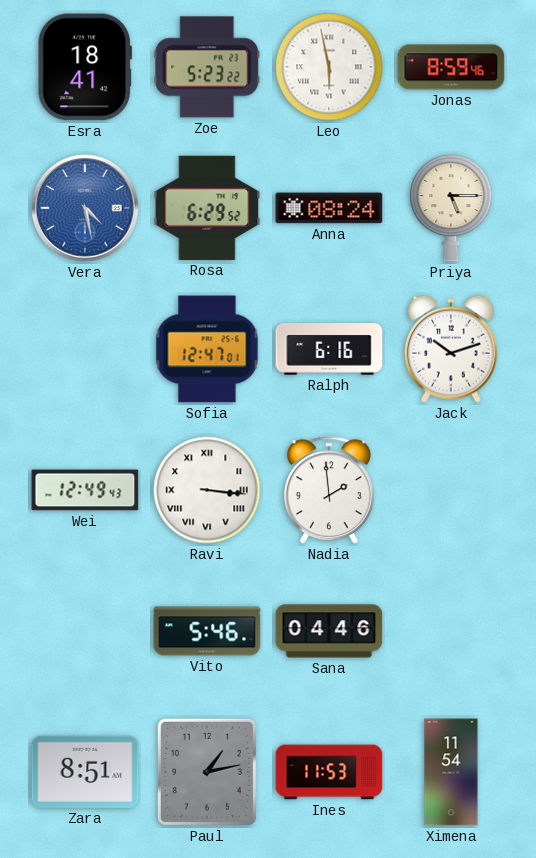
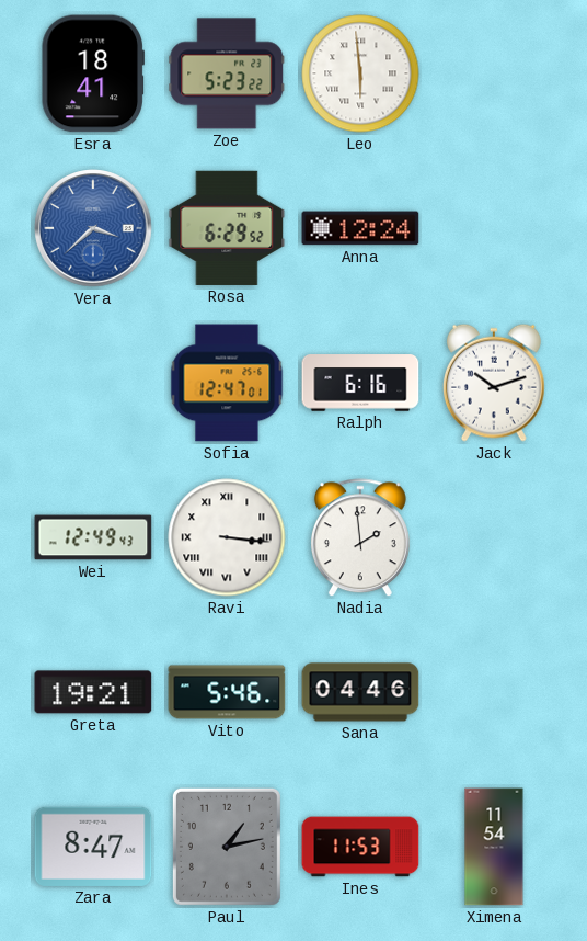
Leo: 5:58 -> 5:59 (360, 73)
Jonas: 8:59 -> none (451, 67)
Vera: 4:28 -> 3:38 (93, 228)
Anna: 08:24 -> 12:24 (360, 228)
Priya: 5:15 -> none (451, 208)
Greta: none -> 19:21 (93, 692)
Zara: 8:51 -> 8:47 (93, 847)
